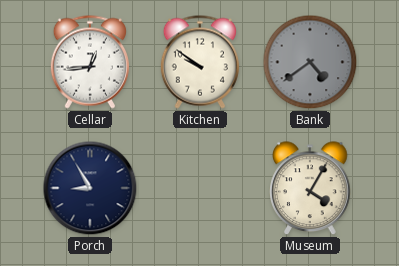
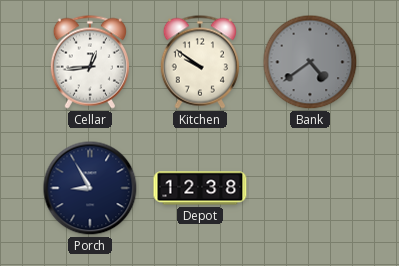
Depot: none -> 12:38 (200, 188)
Museum: 4:05 -> none (310, 189)
